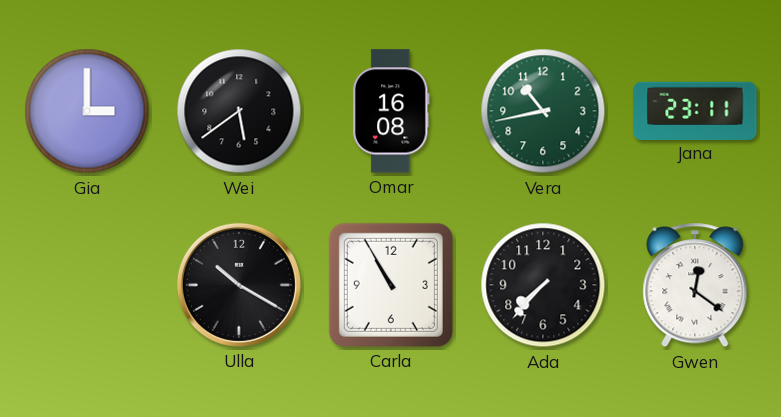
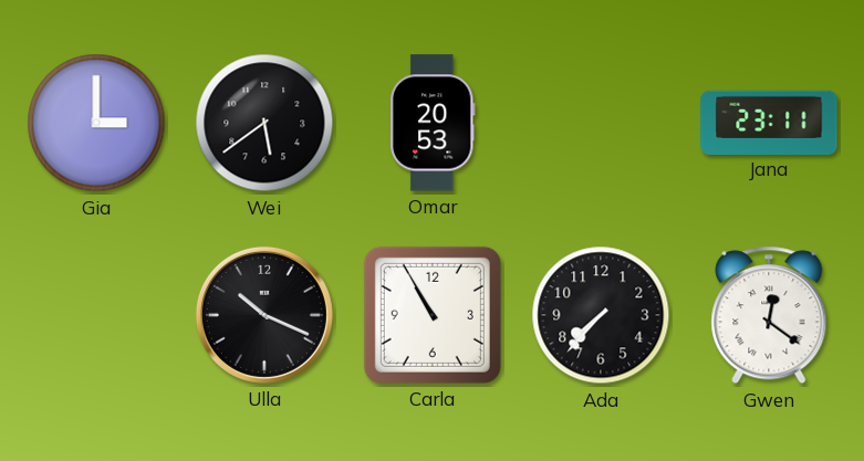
Omar: 16:08 -> 20:53 (434, 123)
Vera: 10:43 -> none (543, 111)
Ulla: 10:20 -> 10:19 (264, 315)
